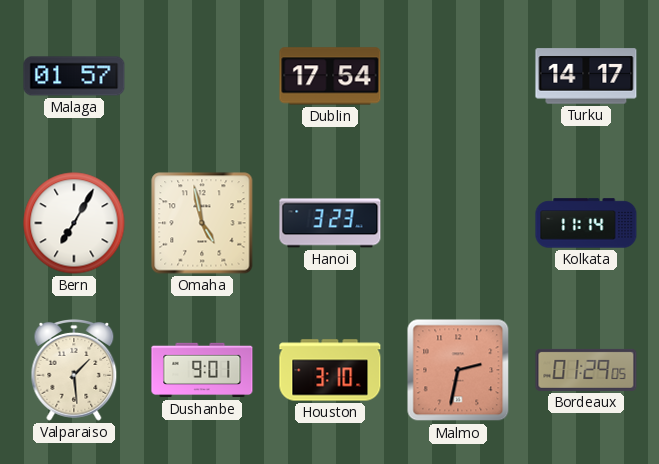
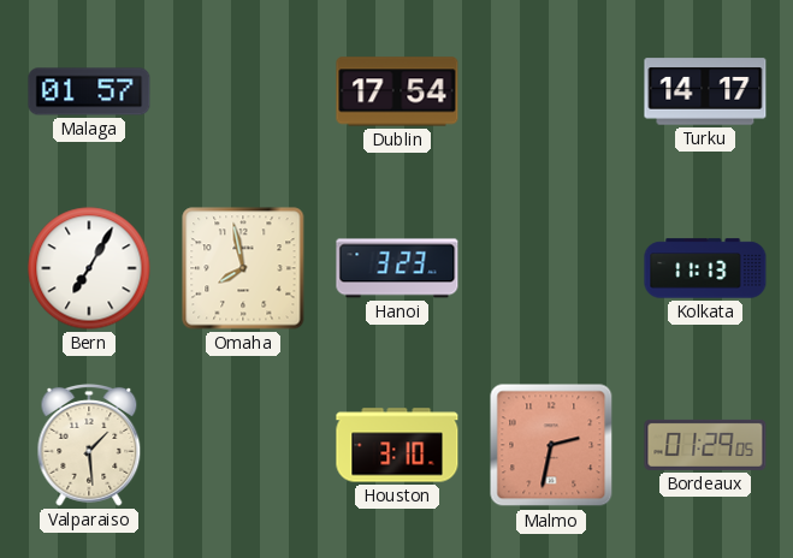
Omaha: 4:58 -> 7:58 (243, 268)
Kolkata: 11:14 -> 11:13 (705, 268)
Dushanbe: 9:01 -> none (202, 370)
